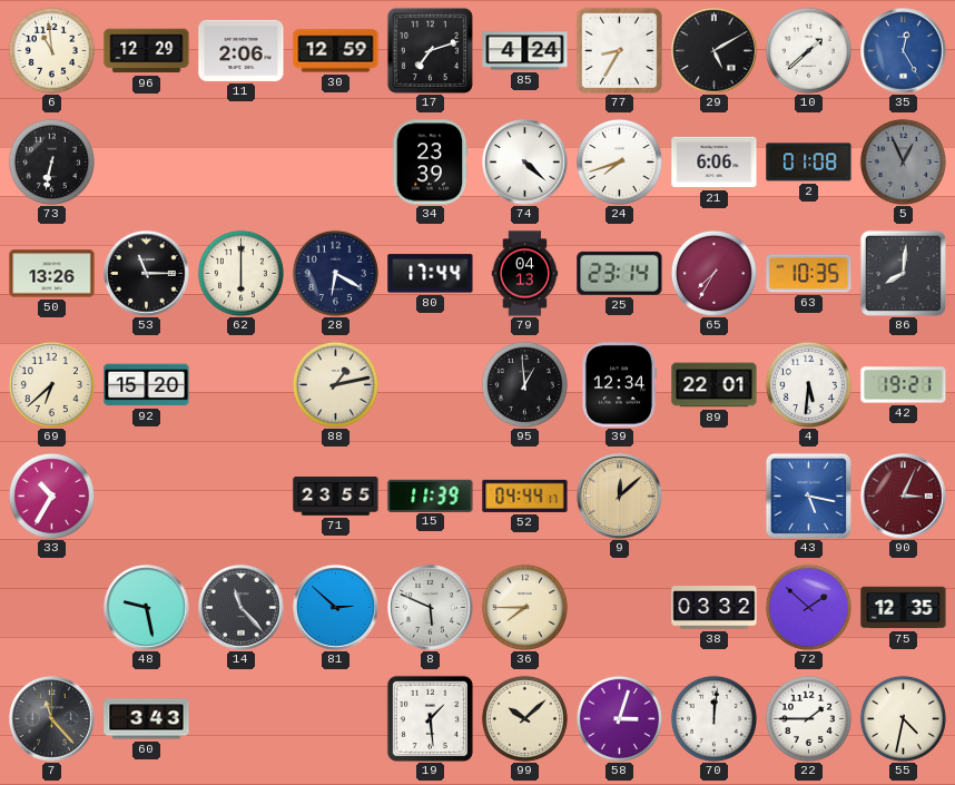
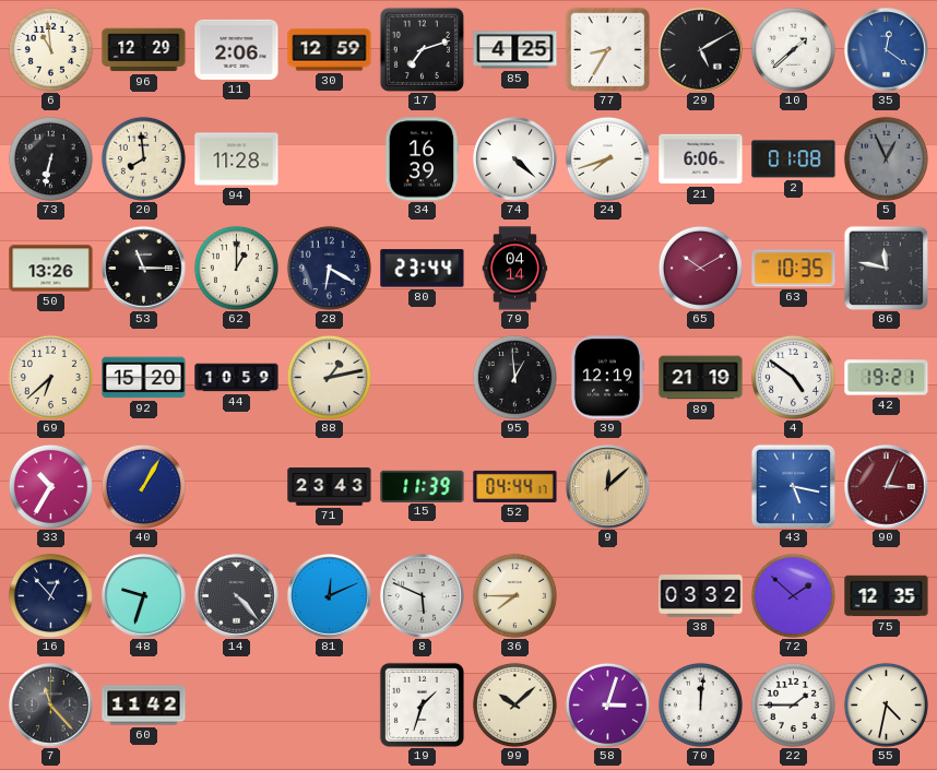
85: 4:24 -> 4:25 (515, 50)
35: 12:25 -> 12:21 (887, 50)
20: none -> 7:59 (143, 158)
94: none -> 11:28 (237, 159)
34: 23:39 -> 16:39 (422, 159)
62: 6:00 -> 1:00 (236, 268)
80: 17:44 -> 23:44 (423, 269)
79: 04:13 -> 04:14 (515, 269)
25: 23:14 -> none (620, 273)
65: 7:35 -> 10:10 (700, 268)
86: 8:01 -> 11:47 (886, 268)
44: none -> 10:59 (237, 378)
39: 12:34 -> 12:19 (607, 378)
89: 22:01 -> 21:19 (701, 378)
4: 5:31 -> 4:51 (793, 377)
40: none -> 1:05 (143, 486)
71: 23:55 -> 23:43 (330, 487)
16: none -> 12:53 (50, 595)
48: 9:28 -> 9:33 (144, 596)
14: 11:23 -> 4:23 (237, 596)
81: 2:52 -> 12:11 (330, 596)
60: 3:43 -> 11:42 (144, 706)
19: 1:29 -> 1:33 (422, 704)
